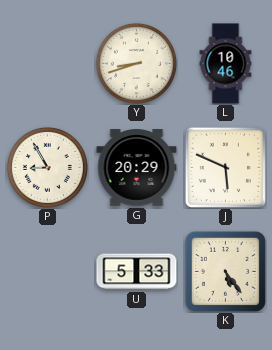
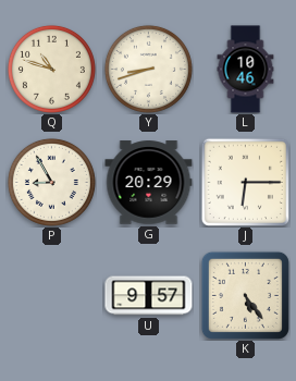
Q: none -> 10:48 (51, 69)
J: 5:49 -> 6:15 (245, 182)
U: 5:33 -> 9:57 (149, 296)
